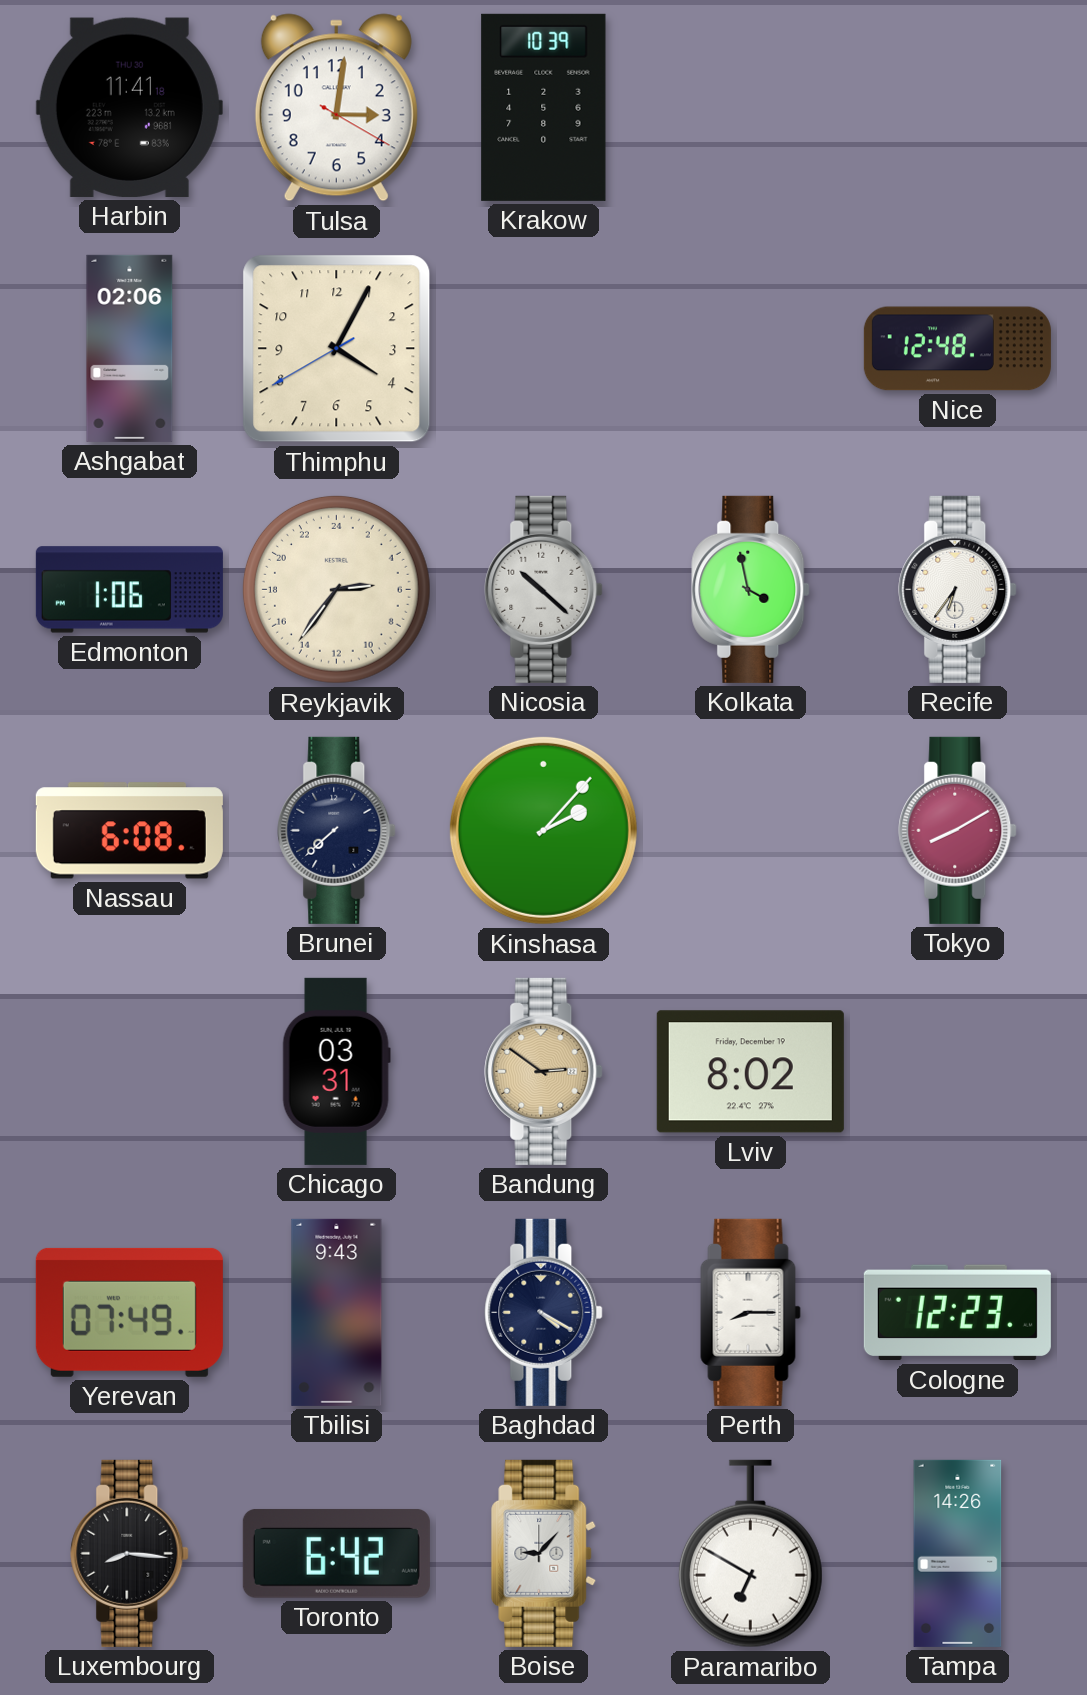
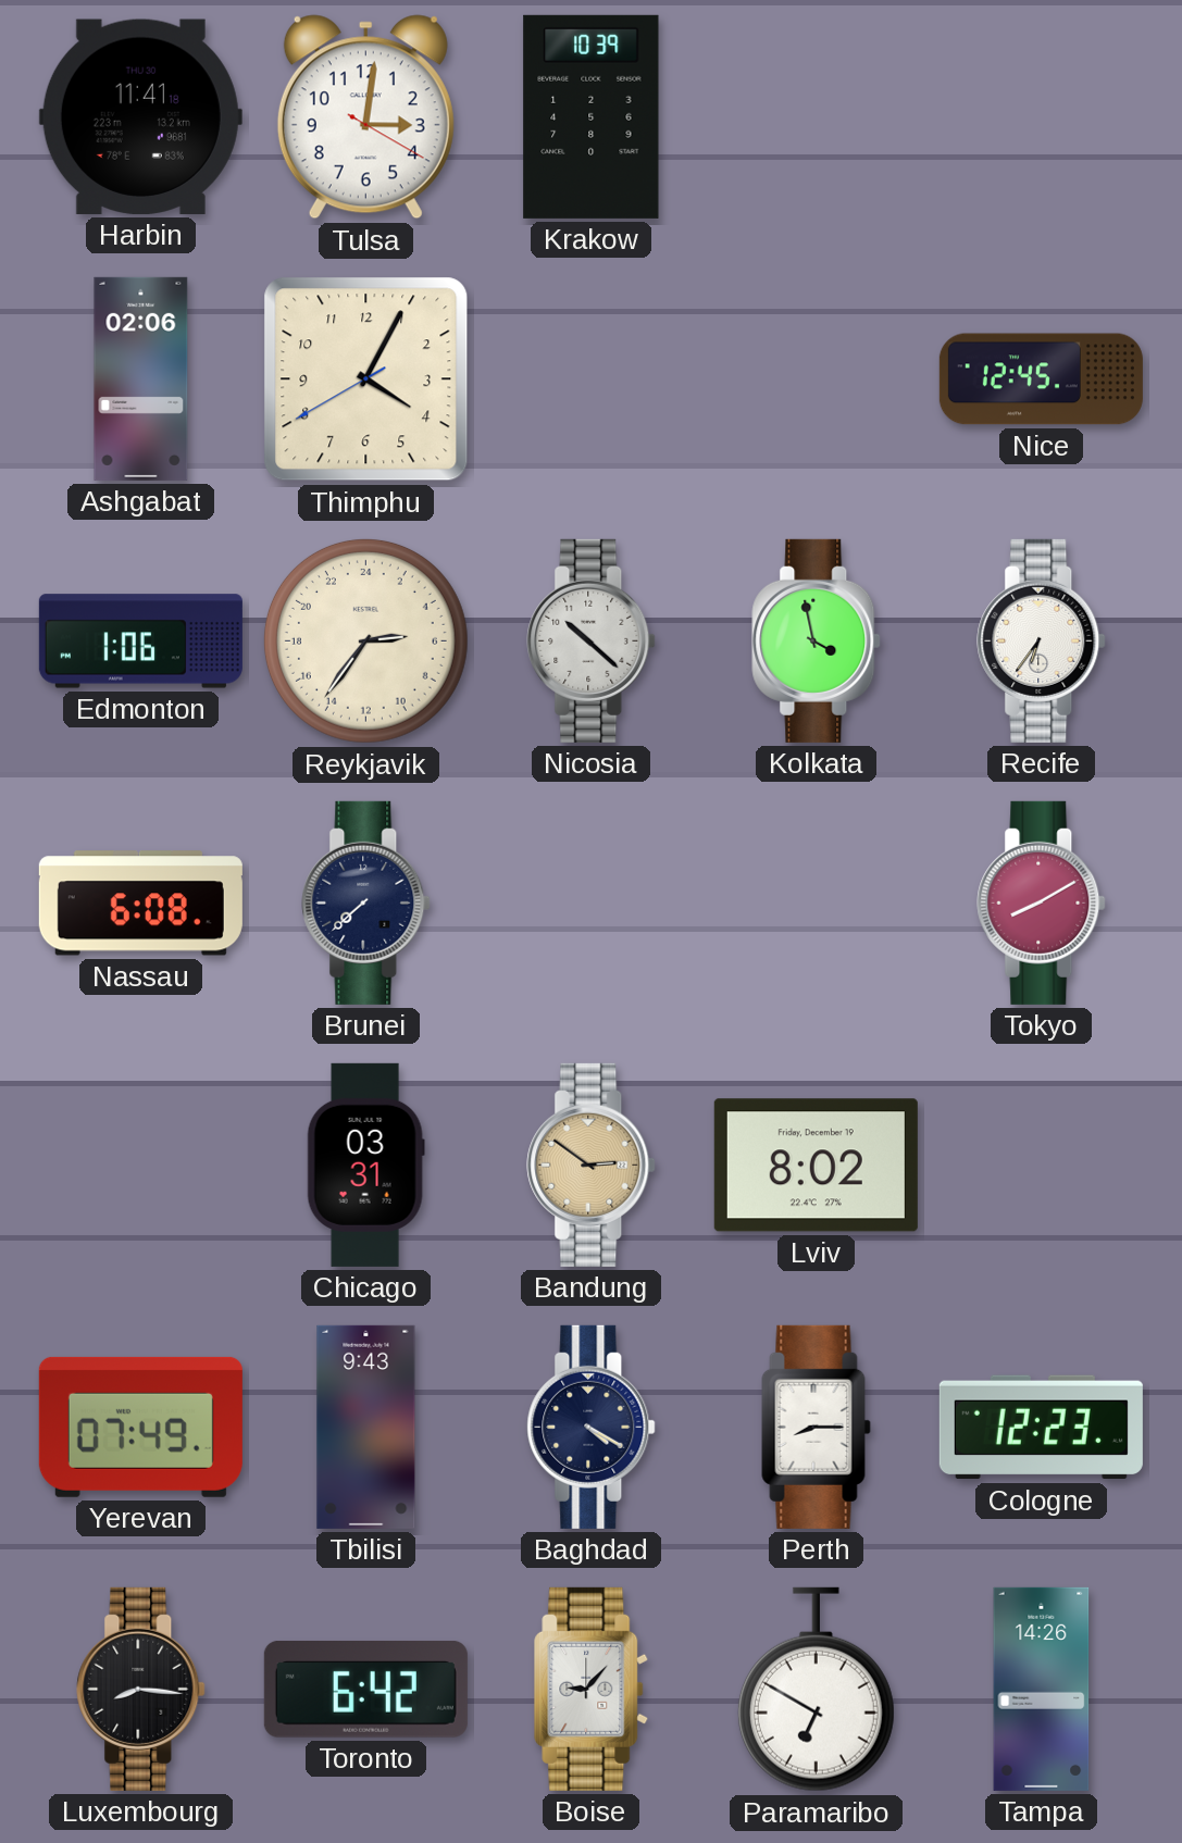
Nice: 12:48 -> 12:45 (1041, 379)
Kinshasa: 2:07 -> none (543, 830)
